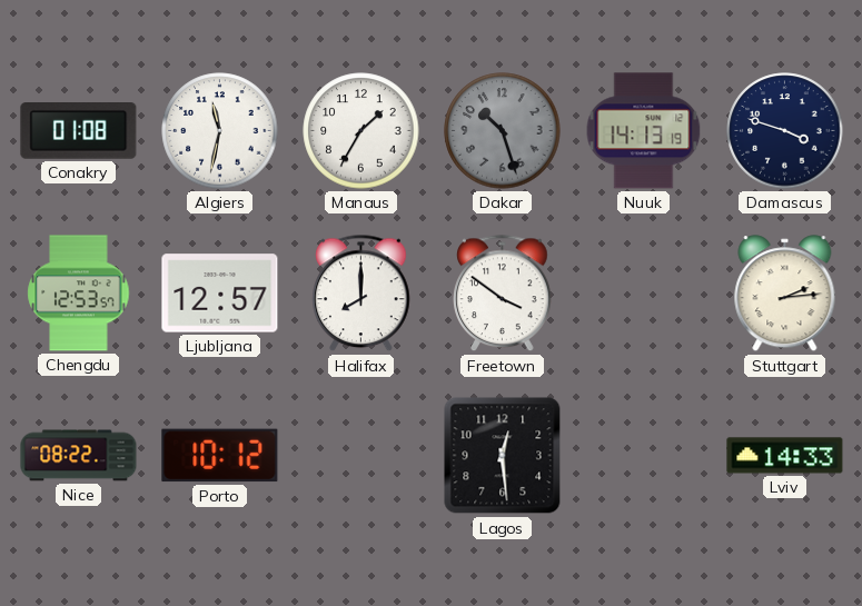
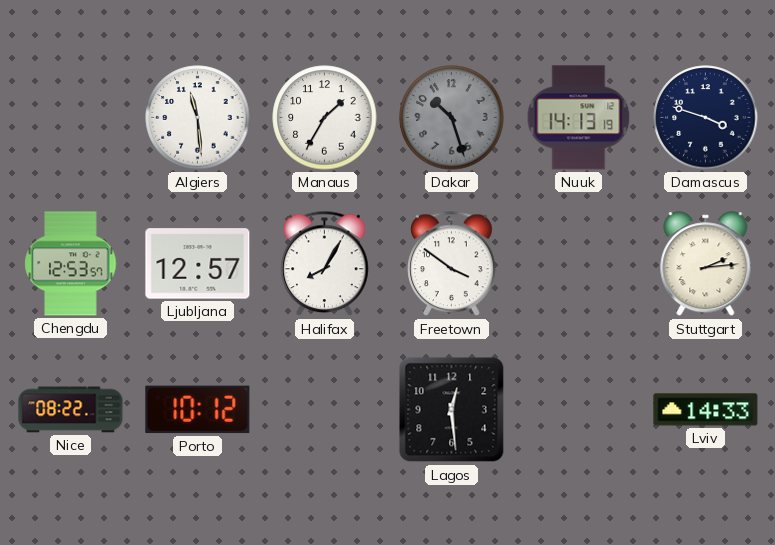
Conakry: 01:08 -> none (79, 131)
Algiers: 11:32 -> 11:29 (198, 118)
Halifax: 8:00 -> 8:05 (325, 264)
